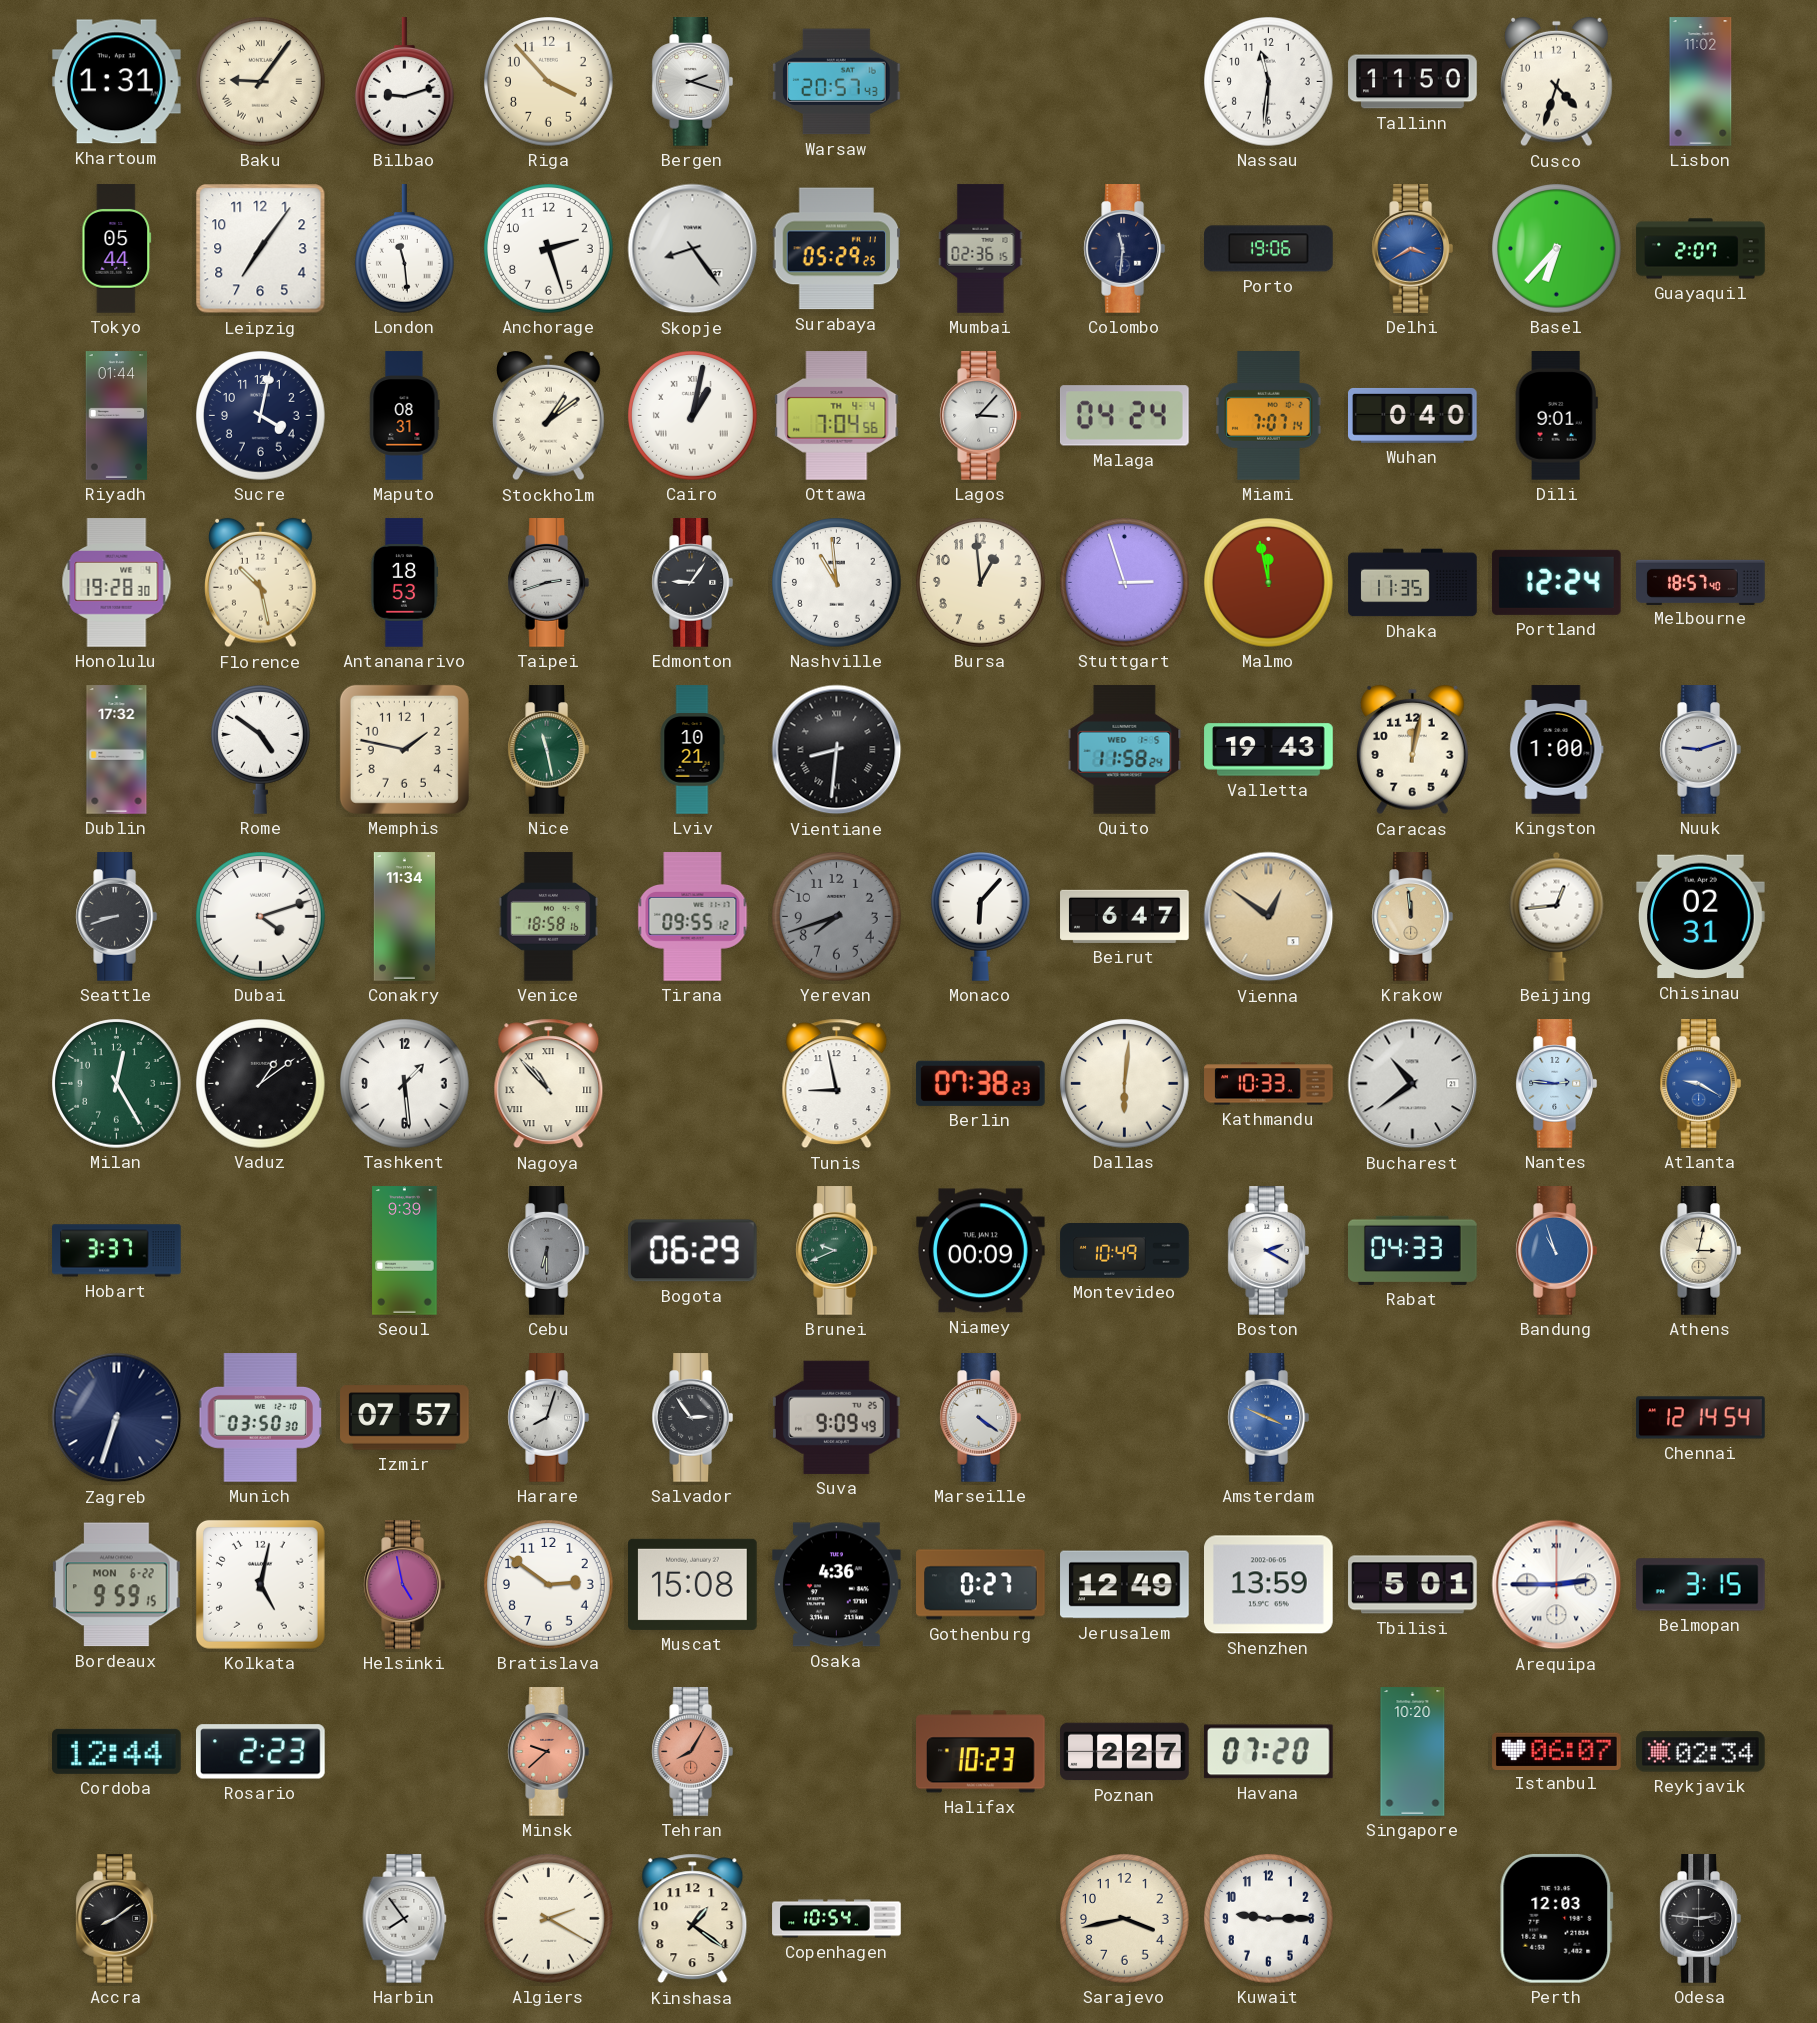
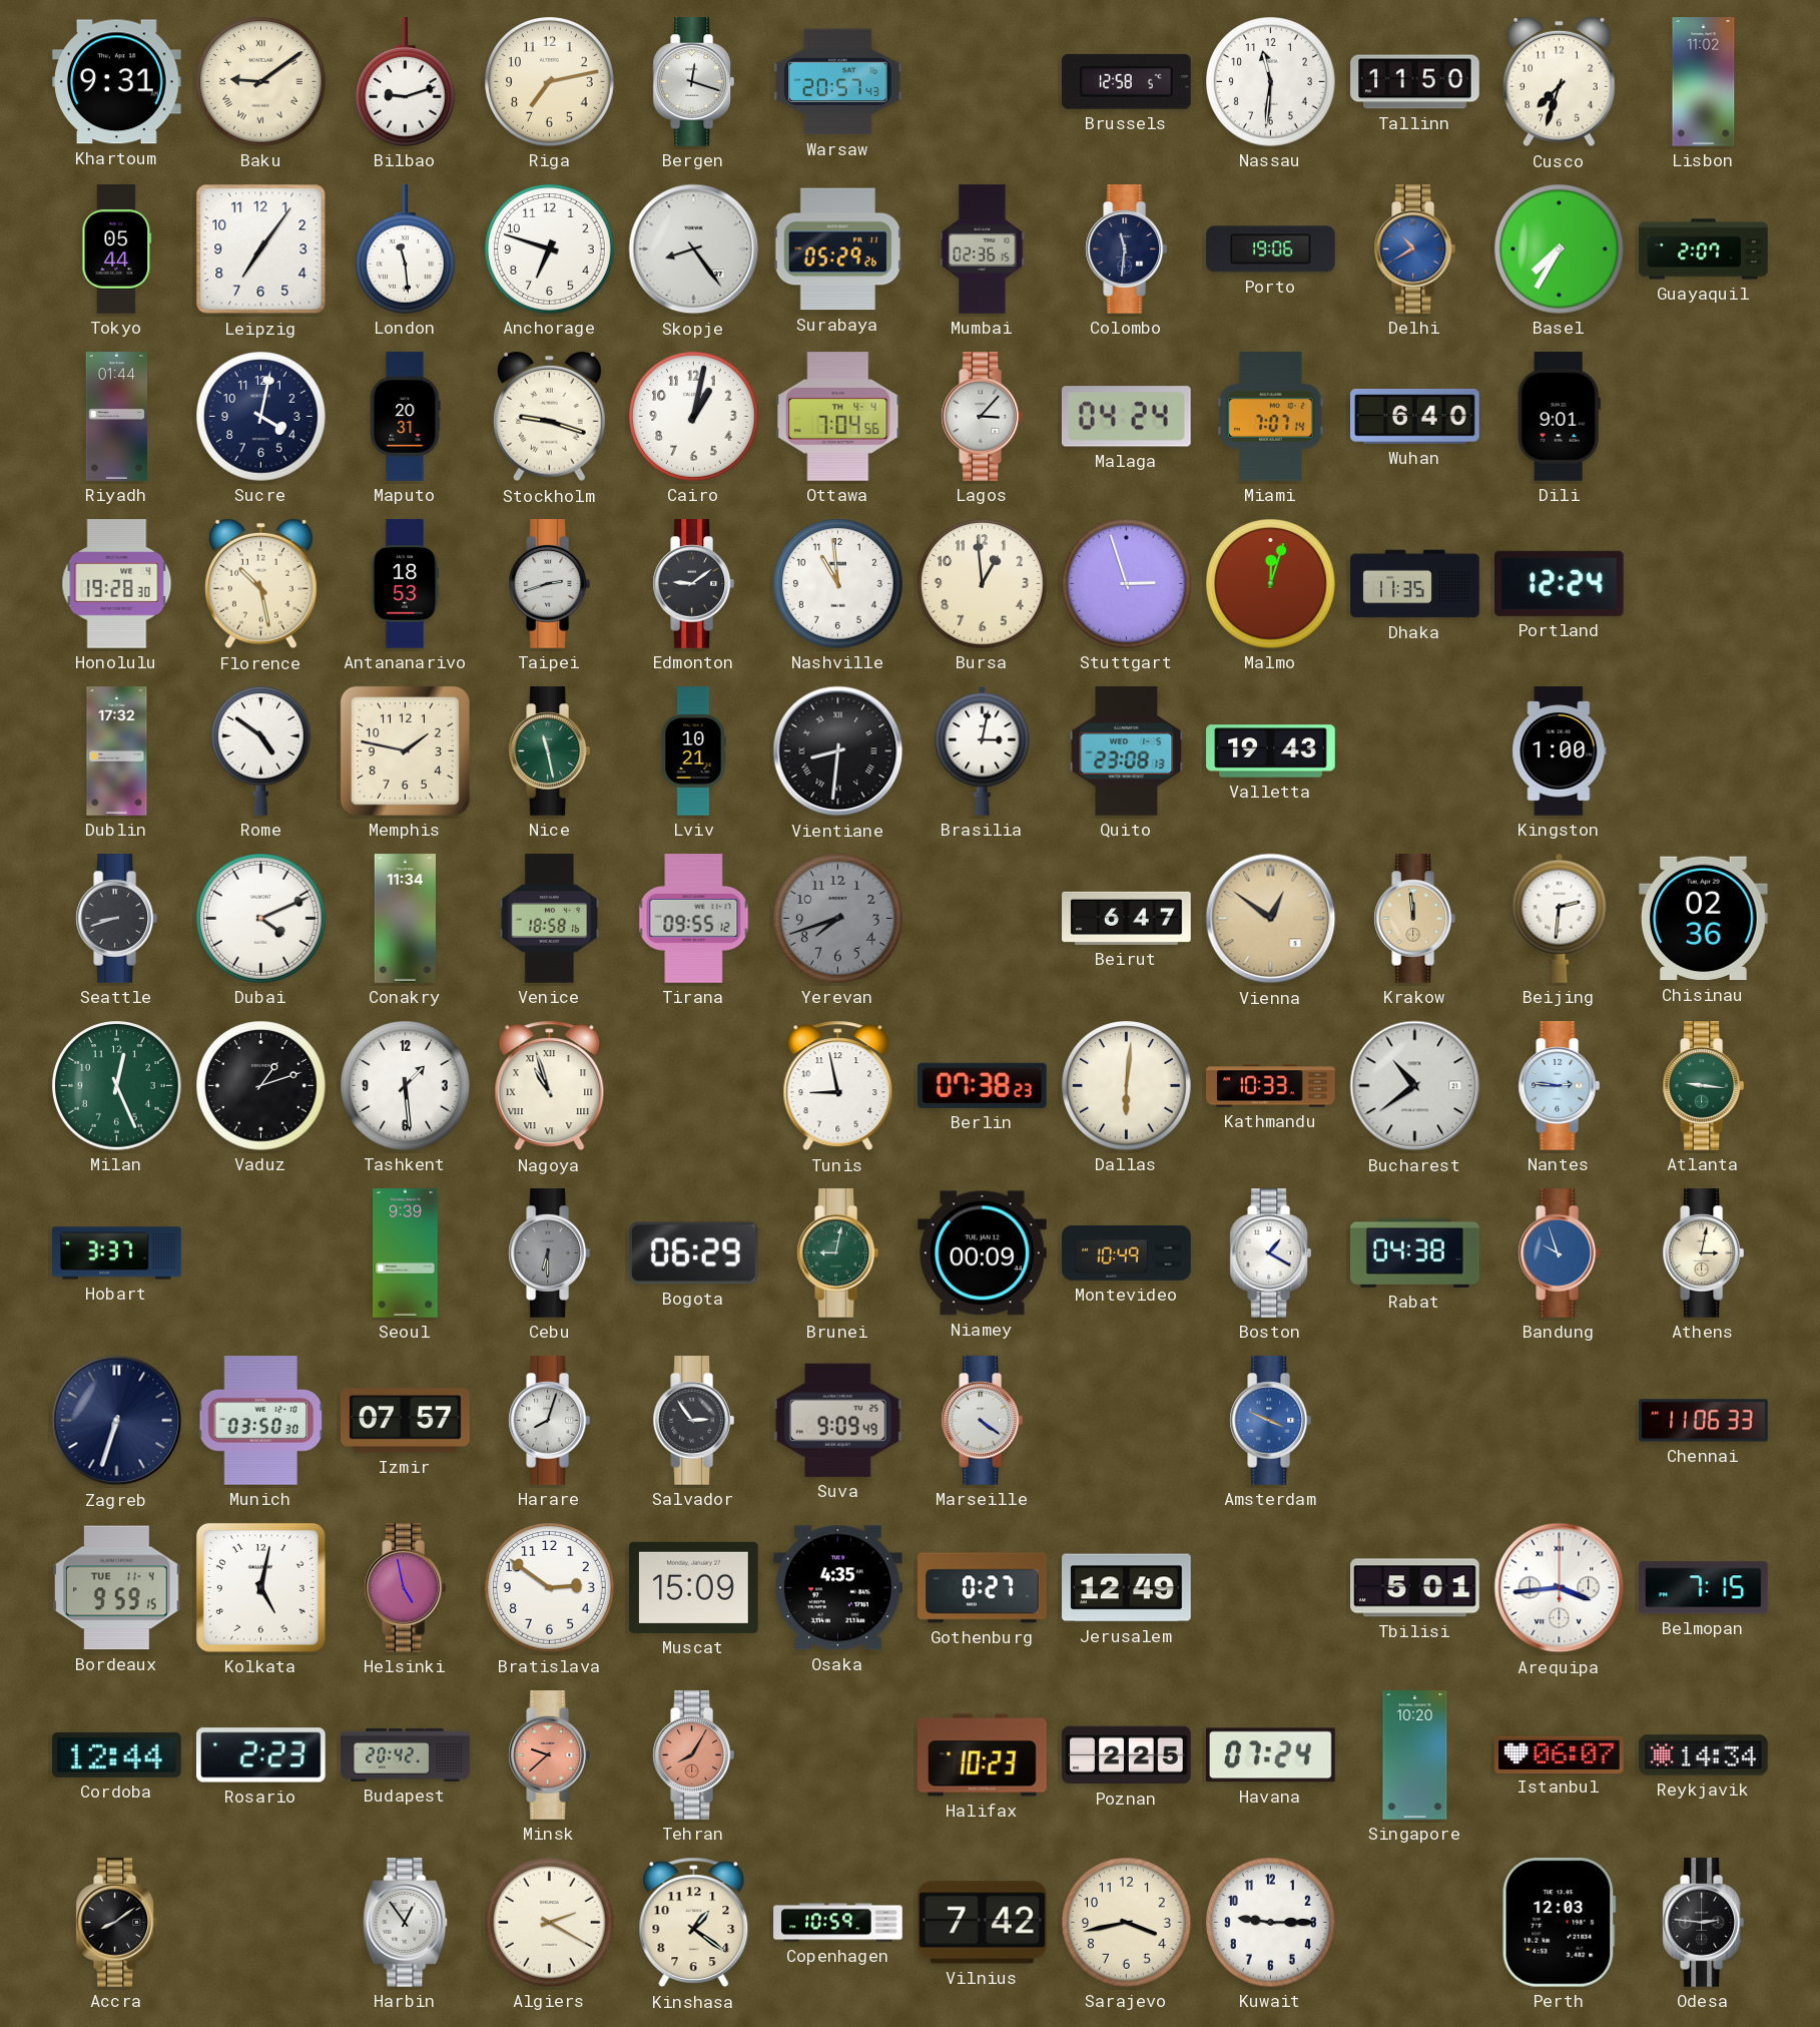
Khartoum: 1:31 -> 9:31 (117, 82)
Baku: 9:06 -> 9:09 (261, 82)
Riga: 3:53 -> 7:13 (550, 82)
Bergen: 2:18 -> 12:18 (693, 82)
Brussels: none -> 12:58 (1127, 81)
Cusco: 4:33 -> 7:33 (1560, 82)
Anchorage: 2:27 -> 6:48 (550, 249)
Surabaya: 05:29:25 -> 05:29:26 (837, 249)
Delhi: 3:40 -> 10:40 (1414, 249)
Basel: 6:37 -> 7:35 (1560, 249)
Maputo: 08:31 -> 20:31 (406, 417)
Stockholm: 1:09 -> 9:18 (550, 417)
Cairo numerals: Roman -> Arabic (694, 417)
Wuhan: 0:40 -> 6:40 (1415, 416)
Edmonton: 9:06 -> 9:09 (693, 584)
Malmo: 11:58 -> 12:03 (1271, 584)
Melbourne: 18:57 -> none (1701, 582)
Brasilia: none -> 3:02 (983, 750)
Quito: 11:58 -> 23:08 (1127, 751)
Caracas: 12:02 -> none (1413, 750)
Nuuk: 9:12 -> none (1700, 750)
Dubai: 4:12 -> 4:11 (261, 919)
Monaco: 6:07 -> none (980, 917)
Beijing: 12:44 -> 2:31 (1560, 918)
Chisinau: 02:31 -> 02:36 (1704, 919)
Milan: 12:25 -> 12:26 (117, 1086)
Vaduz: 1:09 -> 1:12 (261, 1086)
Nagoya: 10:53 -> 10:57 (550, 1086)
Atlanta: 9:20 -> 9:16 (1703, 1086)
Atlanta dial: blue -> green (1703, 1086)
Brunei: 9:41 -> 9:02 (837, 1253)
Boston: 2:20 -> 1:20 (1270, 1253)
Rabat: 04:33 -> 04:38 (1415, 1252)
Bandung: 10:57 -> 9:57 (1559, 1253)
Chennai: 12:14 -> 11:06 (1704, 1421)
Bordeaux date: MON 6-22 -> TUE 11-4 (117, 1588)
Muscat: 15:08 -> 15:09 (694, 1587)
Osaka: 4:36 -> 4:35 (838, 1588)
Shenzhen: 13:59 -> none (1269, 1585)
Arequipa: 2:45 -> 3:44 (1560, 1588)
Belmopan: 3:15 -> 7:15 (1704, 1588)
Budapest: none -> 20:42 (406, 1754)
Poznan: 2:27 -> 2:25 (1127, 1755)
Havana: 07:20 -> 07:24 (1271, 1755)
Reykjavik: 02:34 -> 14:34 (1704, 1755)
Harbin: 7:54 -> 12:54 (406, 1923)
Copenhagen: 10:54 -> 10:59 (838, 1923)
Vilnius: none -> 7:42 (983, 1923)
